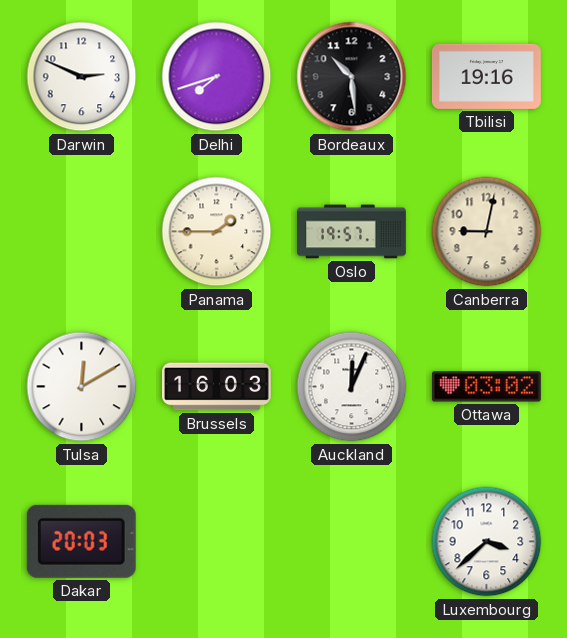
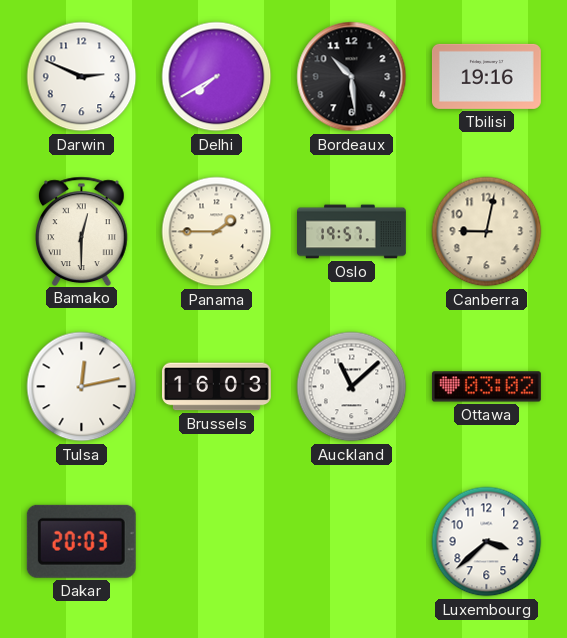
Delhi: 7:42 -> 7:40 (217, 77)
Bamako: none -> 12:30 (82, 231)
Tulsa: 12:10 -> 12:13 (82, 387)
Auckland: 12:04 -> 11:08 (352, 387)
